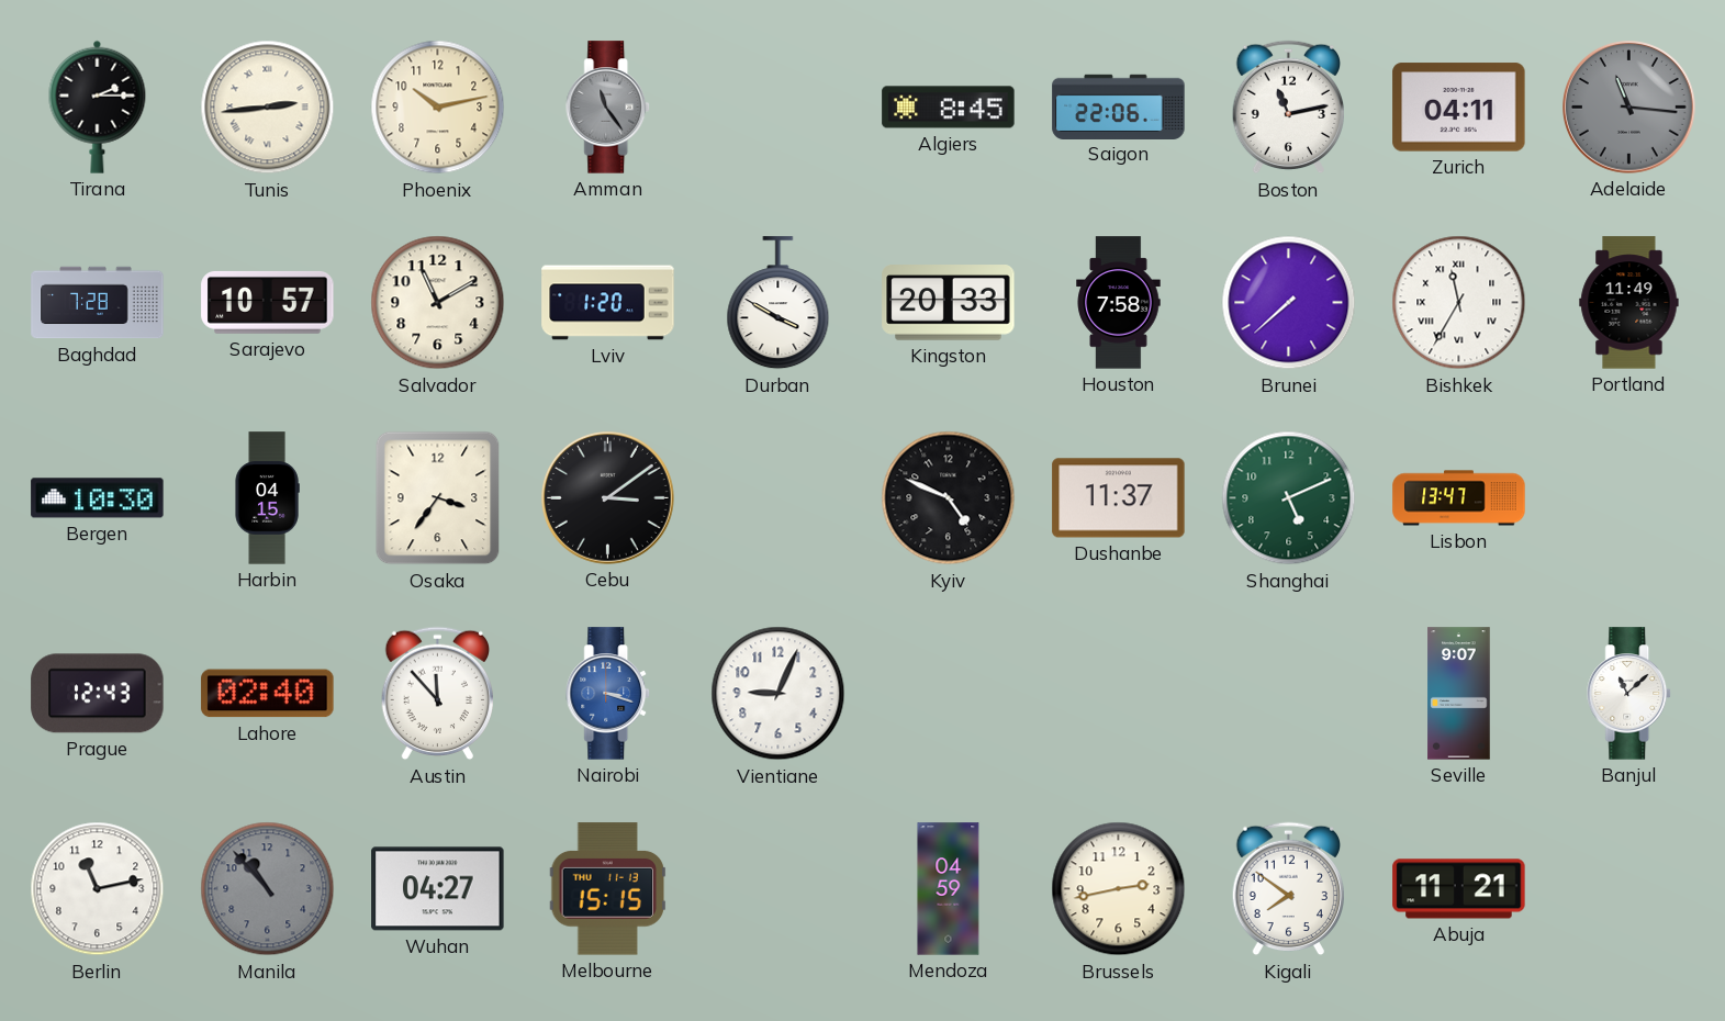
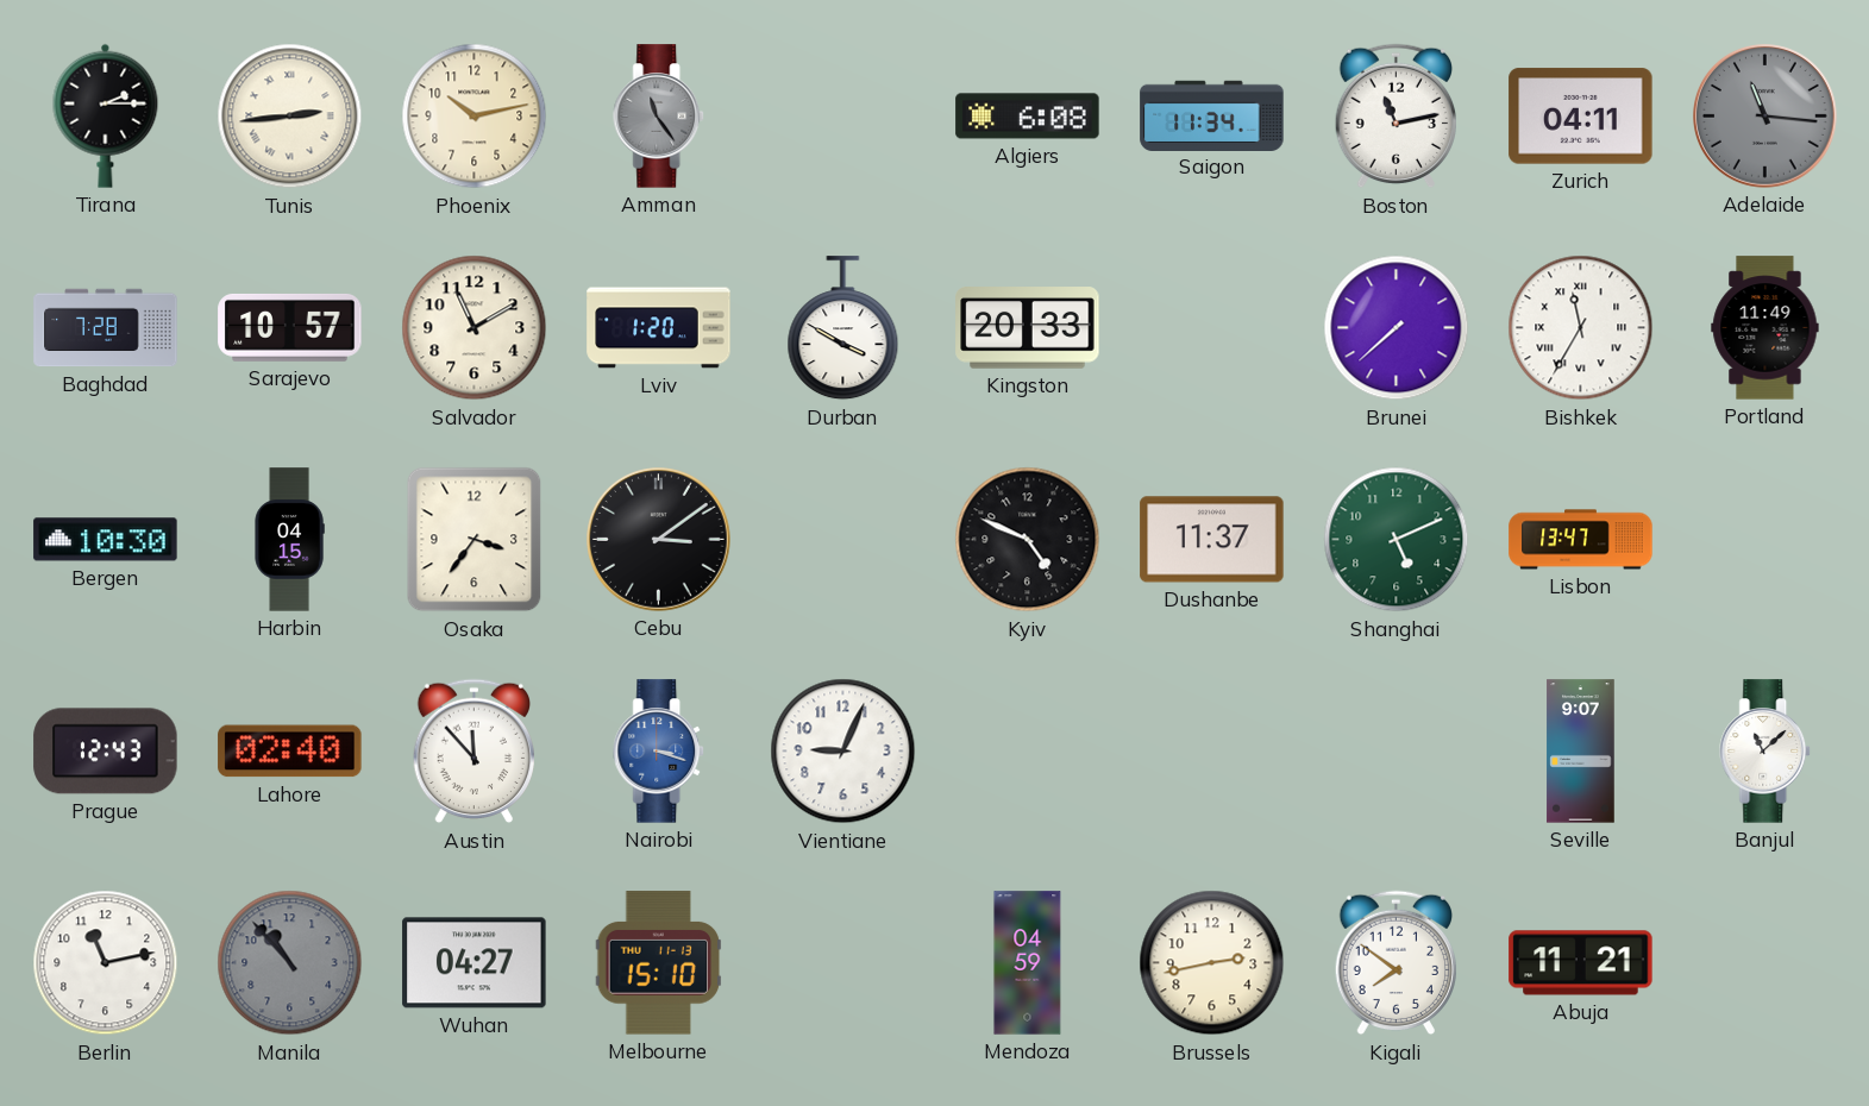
Algiers: 8:45 -> 6:08 (1028, 117)
Saigon: 22:06 -> 11:34 (1212, 115)
Houston: 7:58 -> none (1119, 303)
Melbourne: 15:15 -> 15:10 (659, 963)
